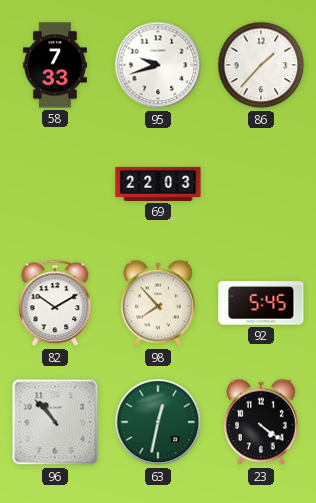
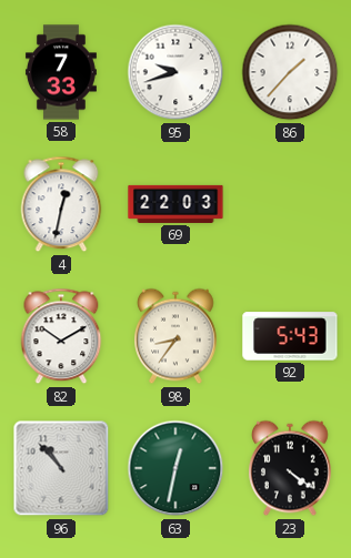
4: none -> 12:32 (61, 204)
98: 7:53 -> 8:36 (177, 336)
92: 5:45 -> 5:43 (290, 336)
